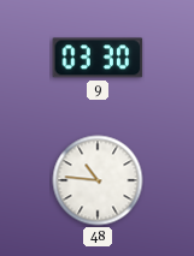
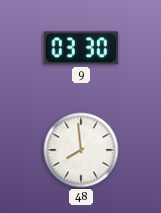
48: 10:46 -> 7:59 (81, 150)
